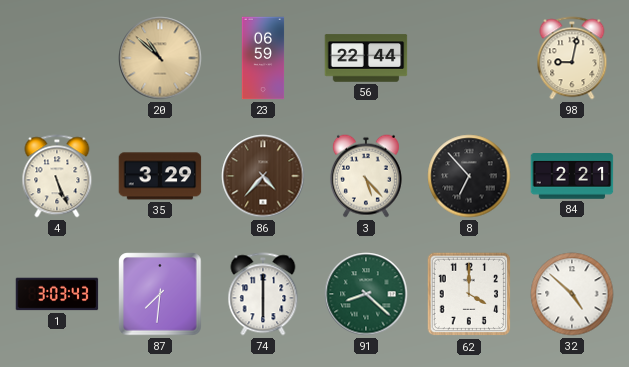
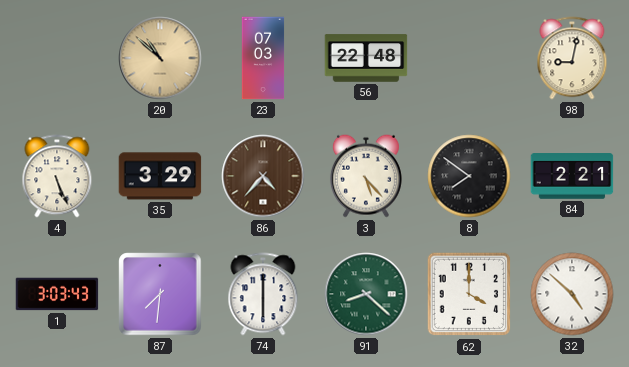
23: 06:59 -> 07:03 (263, 58)
56: 22:44 -> 22:48 (366, 58)
8: 6:53 -> 7:51 (469, 176)
